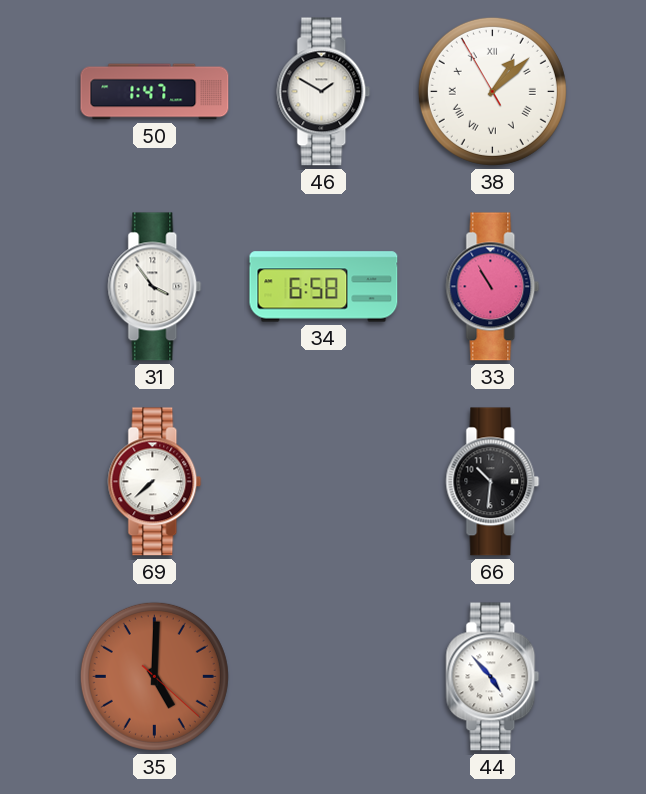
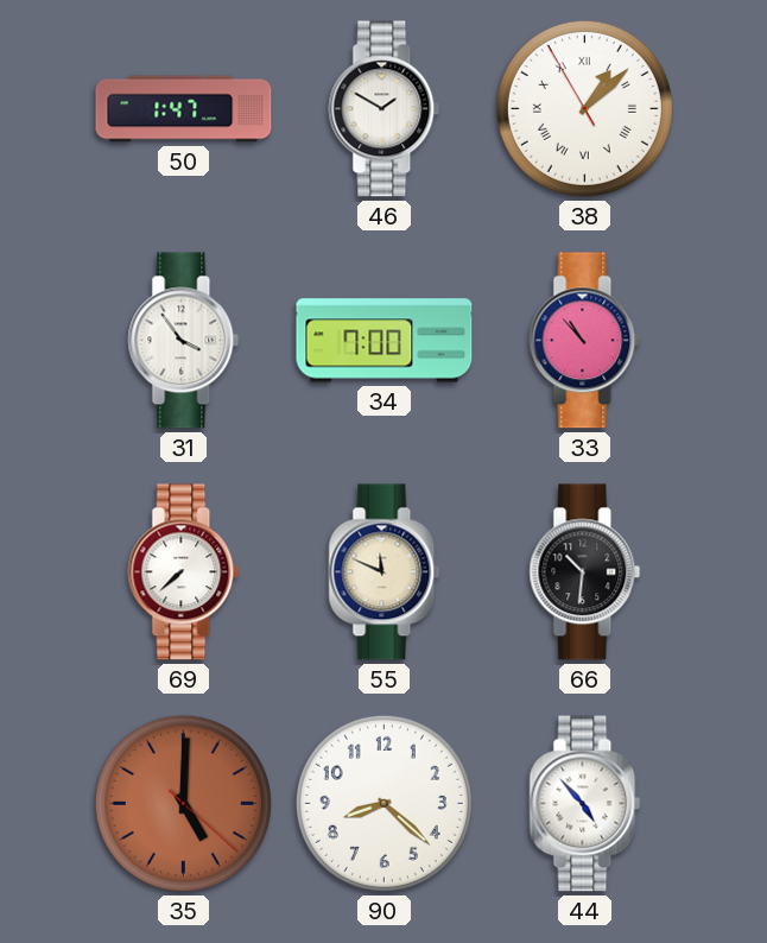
34: 6:58 -> 7:00 (385, 341)
33: 10:55 -> 10:53 (585, 341)
55: none -> 11:49 (385, 572)
90: none -> 8:22 (383, 803)
